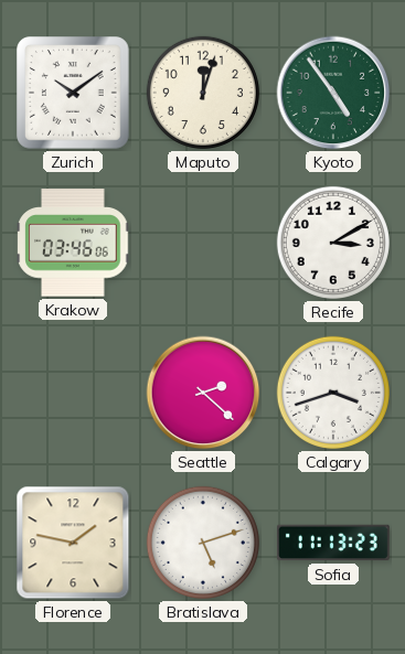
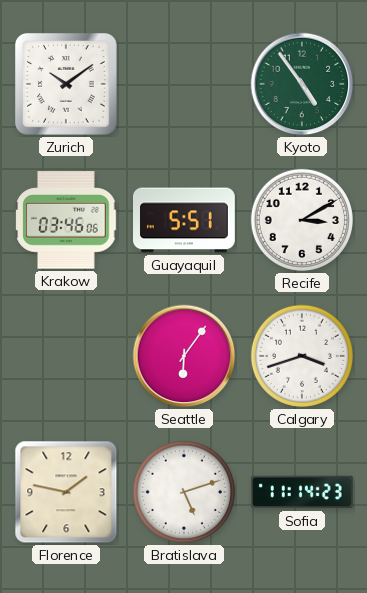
Maputo: 12:03 -> none (203, 93)
Guayaquil: none -> 5:51 (185, 220)
Seattle: 2:22 -> 6:06 (184, 356)
Sofia: 11:13 -> 11:14 (302, 492)
